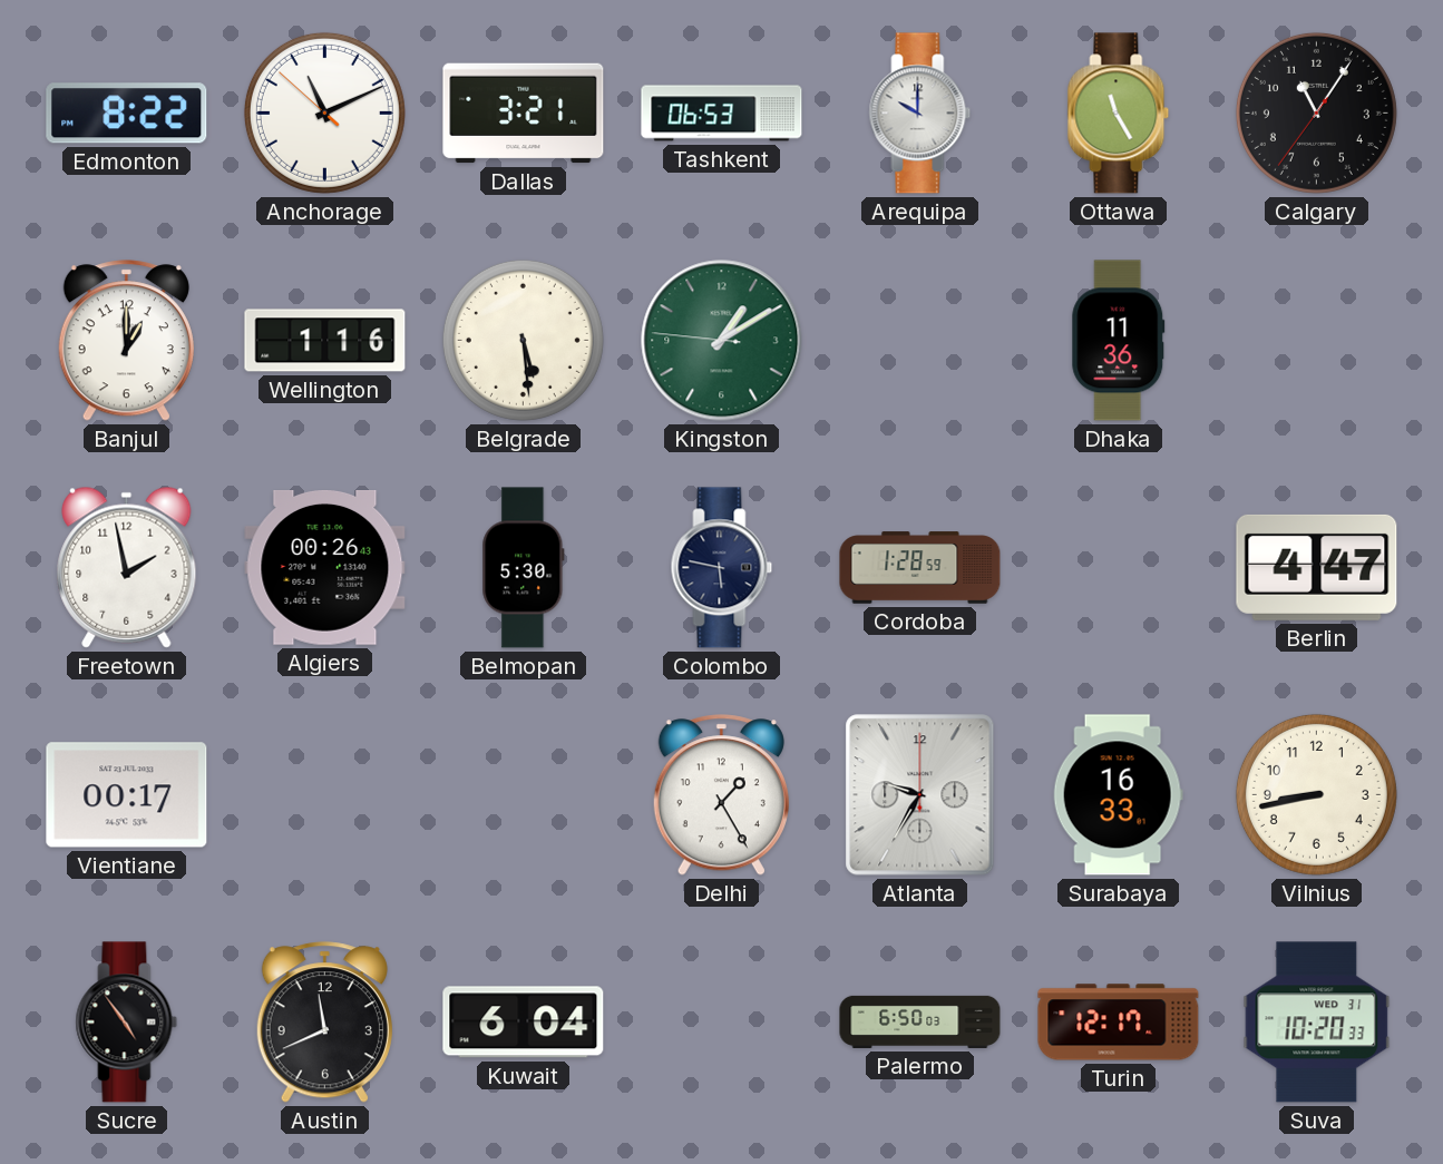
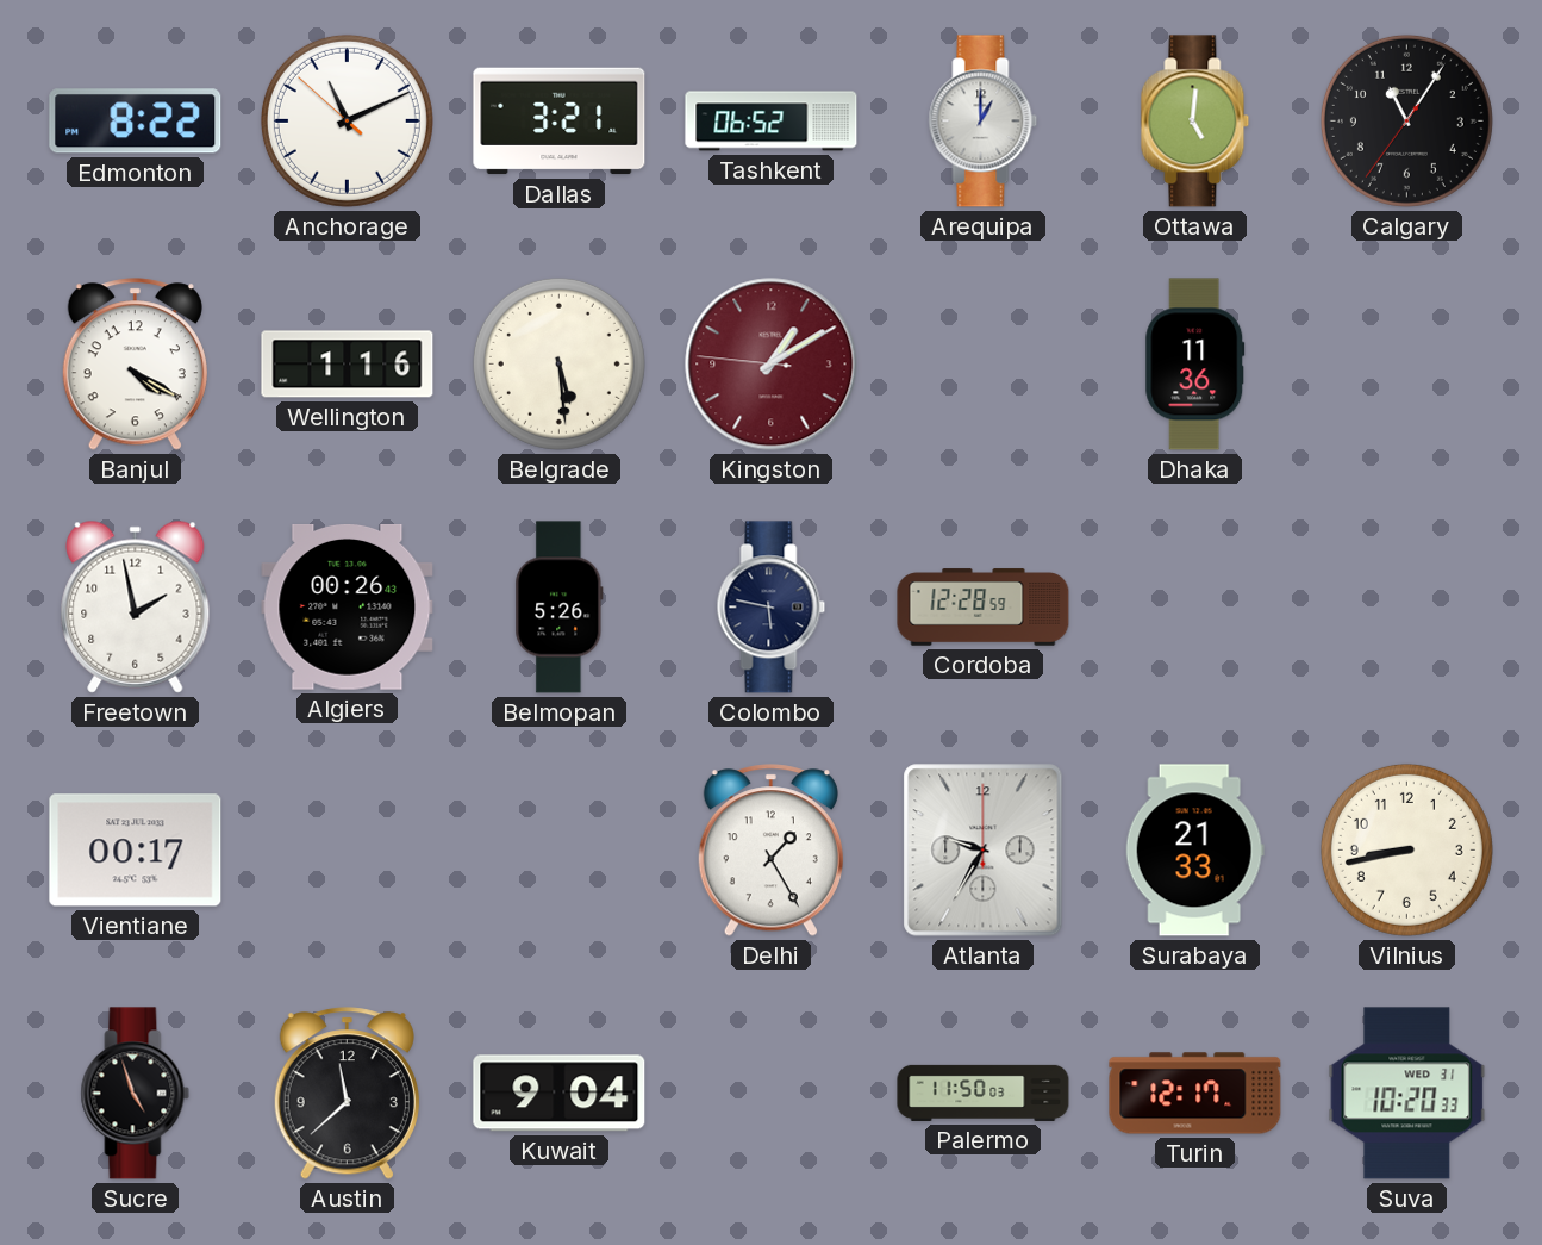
Tashkent: 06:53 -> 06:52 (772, 122)
Arequipa: 10:00 -> 1:00 (984, 122)
Ottawa: 11:25 -> 5:01 (1195, 122)
Banjul: 1:00 -> 4:20 (135, 365)
Kingston dial: green -> burgundy (772, 365)
Belmopan: 5:30 -> 5:26 (560, 608)
Cordoba: 1:28 -> 12:28 (984, 608)
Berlin: 4:47 -> none (1317, 567)
Surabaya: 16:33 -> 21:33 (1194, 851)
Sucre: 4:54 -> 4:57 (136, 1094)
Austin: 11:41 -> 11:38 (347, 1094)
Kuwait: 6:04 -> 9:04 (560, 1094)
Palermo: 6:50 -> 11:50 (984, 1093)
